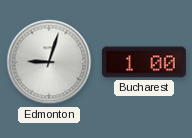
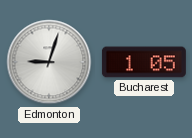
Bucharest: 1:00 -> 1:05 (144, 62)
